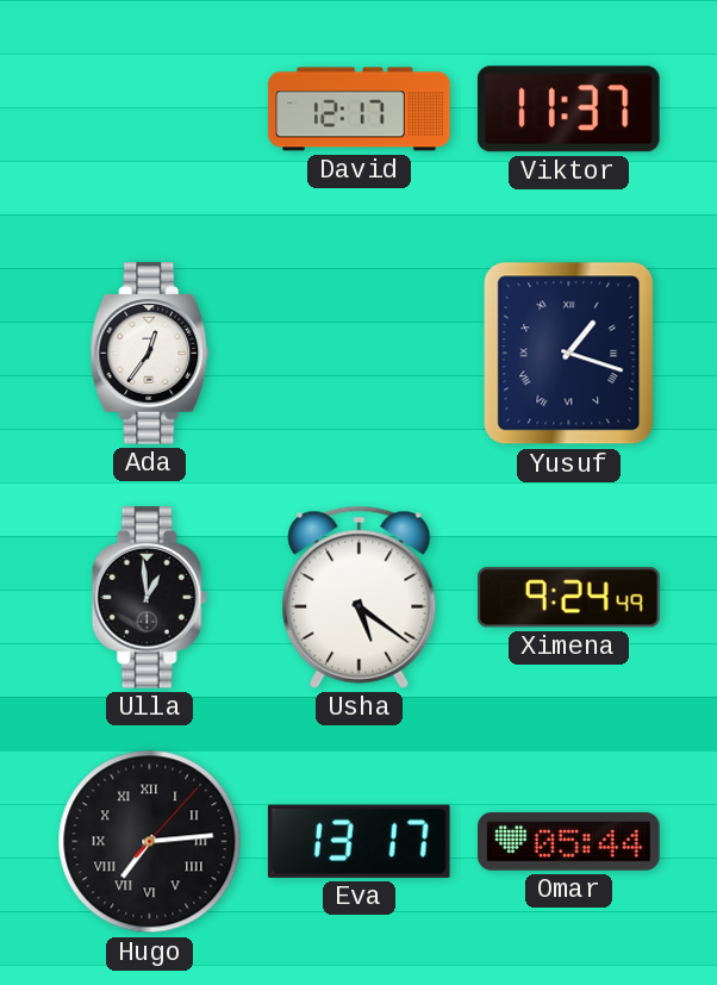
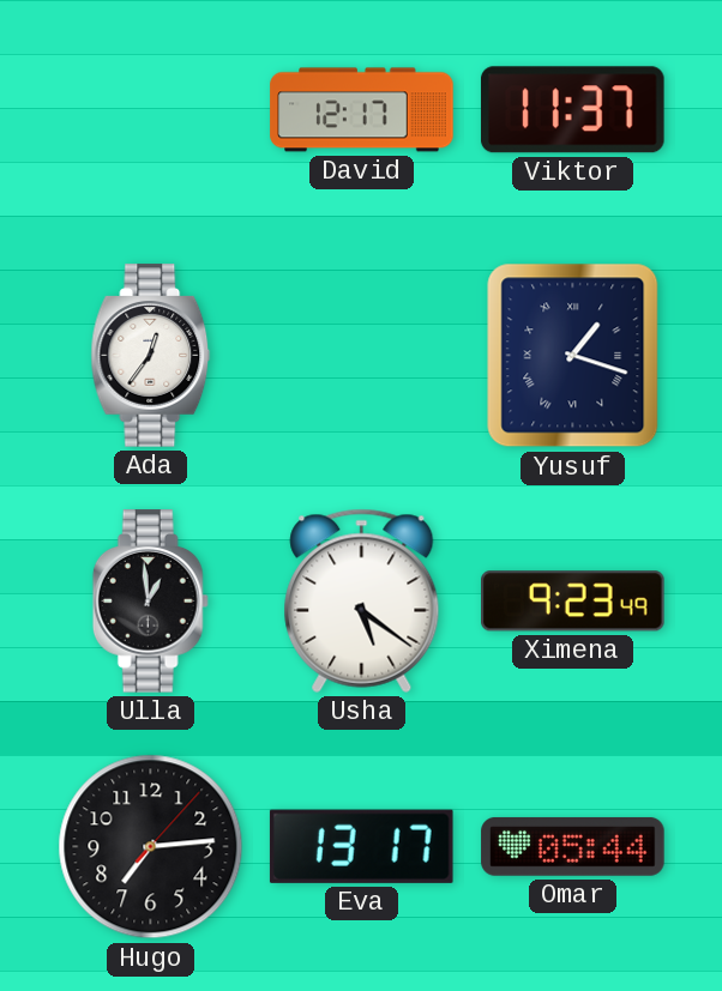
Ximena: 9:24 -> 9:23 (573, 602)
Hugo numerals: Roman -> Arabic (151, 847)
